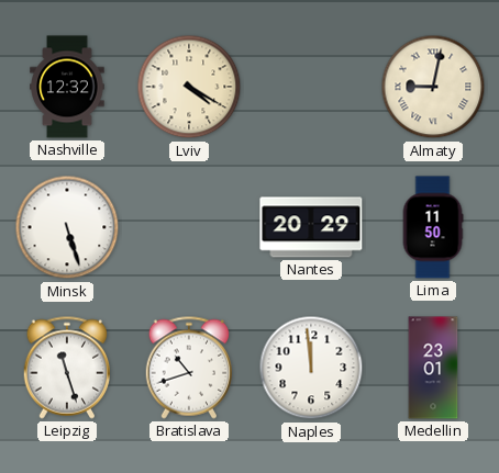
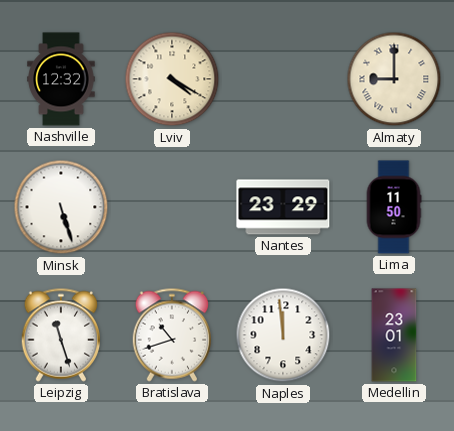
Almaty: 9:02 -> 9:00 (394, 79)
Nantes: 20:29 -> 23:29 (283, 207)
